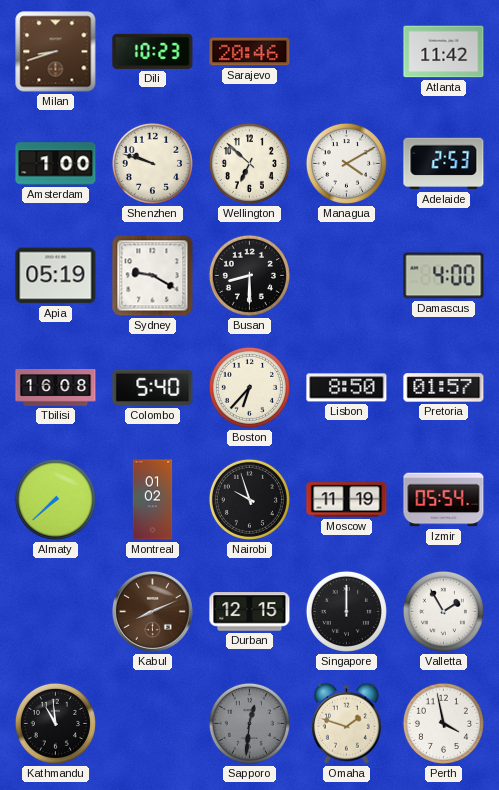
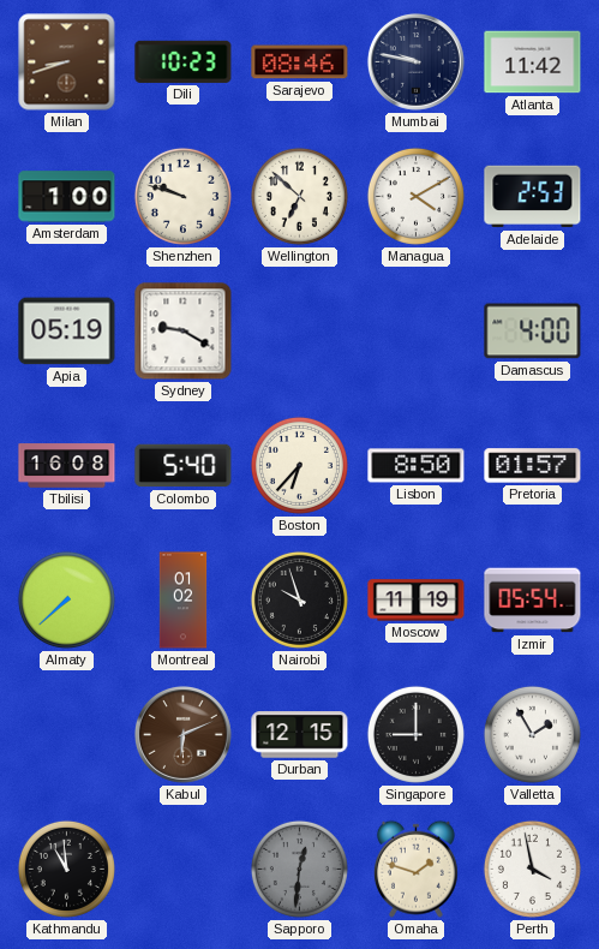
Sarajevo: 20:46 -> 08:46 (300, 62)
Mumbai: none -> 9:47 (417, 62)
Busan: 8:30 -> none (249, 275)
Kabul: 8:11 -> 6:11 (184, 735)
Singapore: 12:00 -> 9:00 (415, 734)
